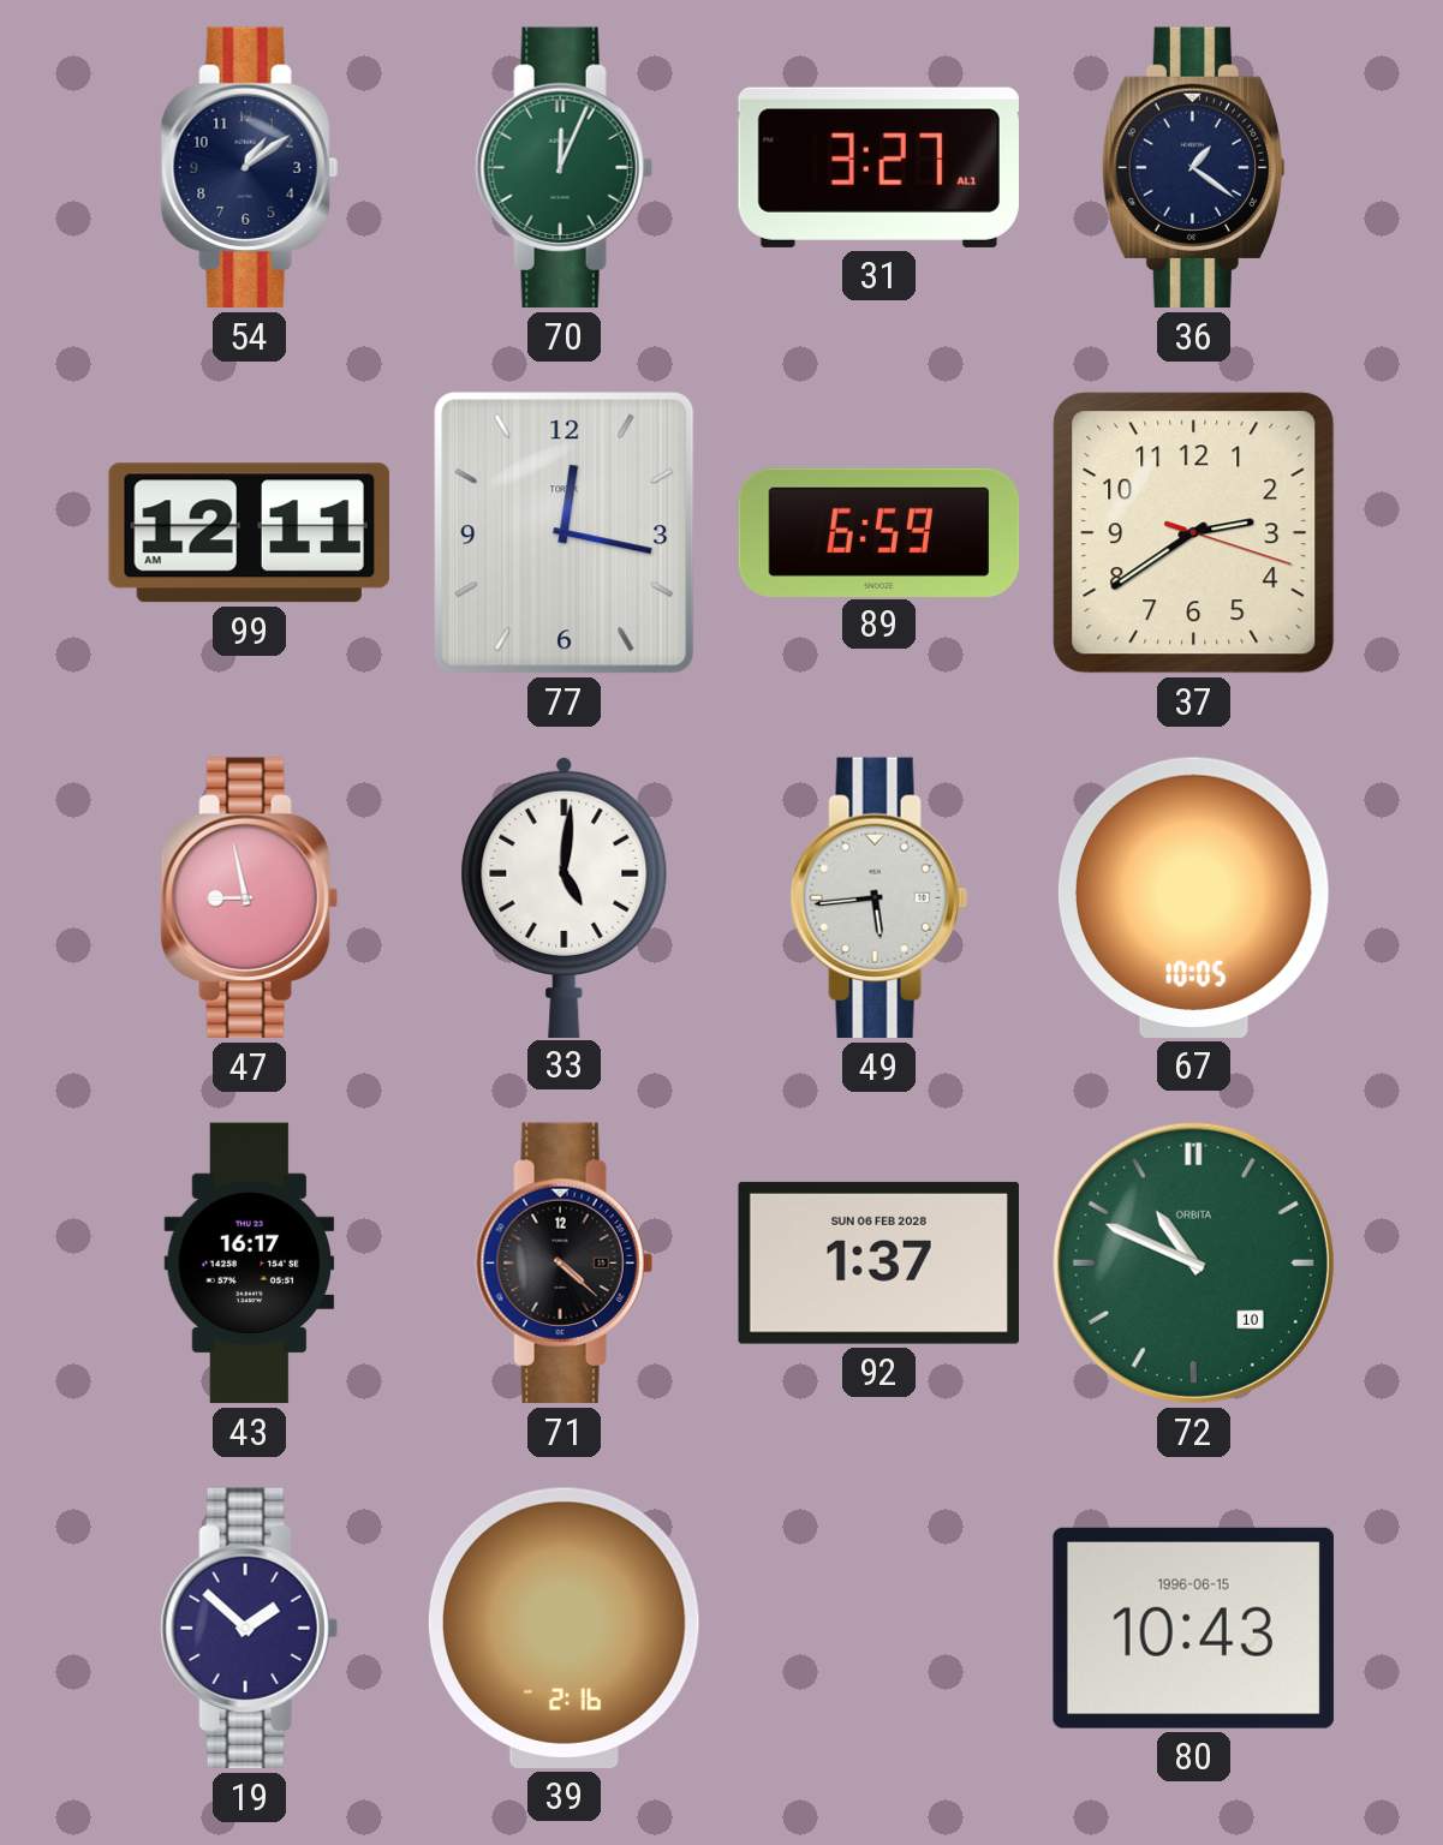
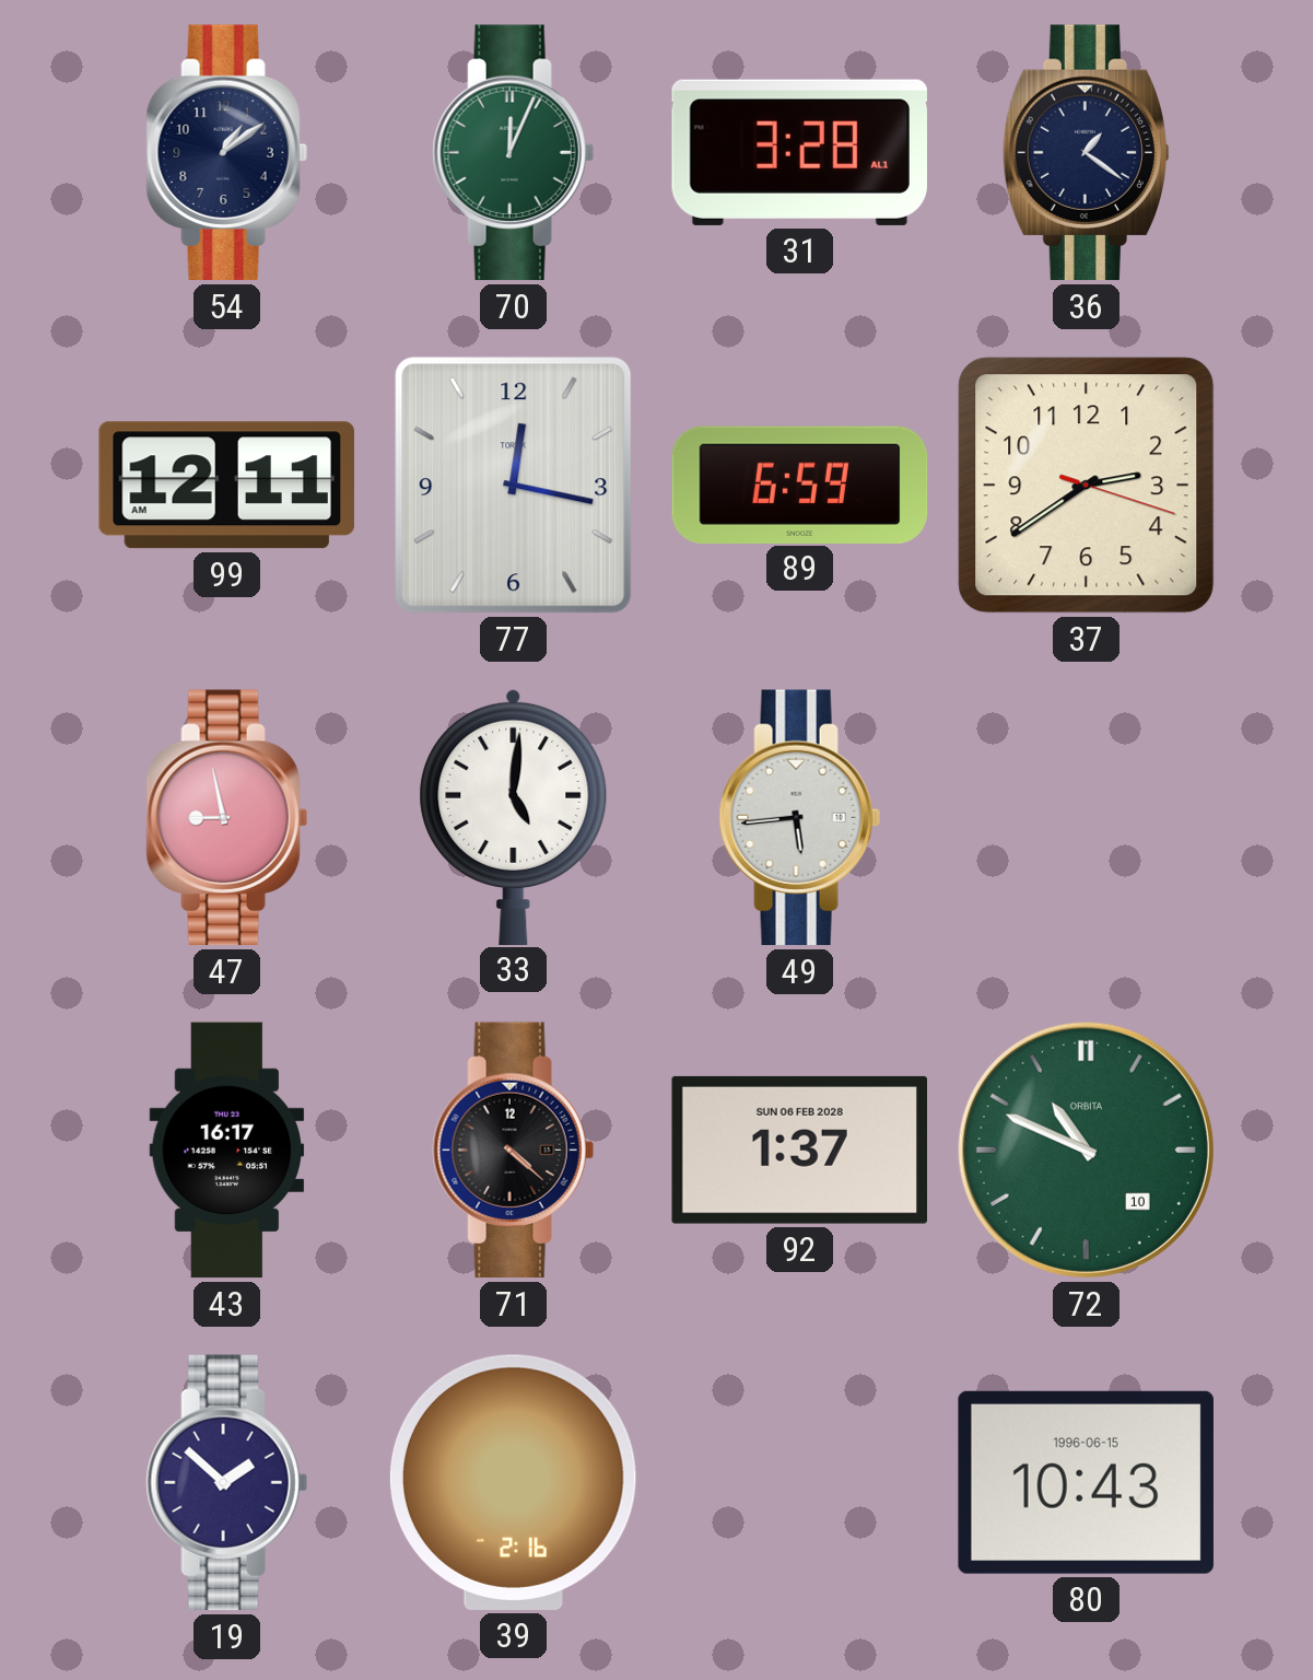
31: 3:27 -> 3:28 (799, 152)
67: 10:05 -> none (1193, 897)
